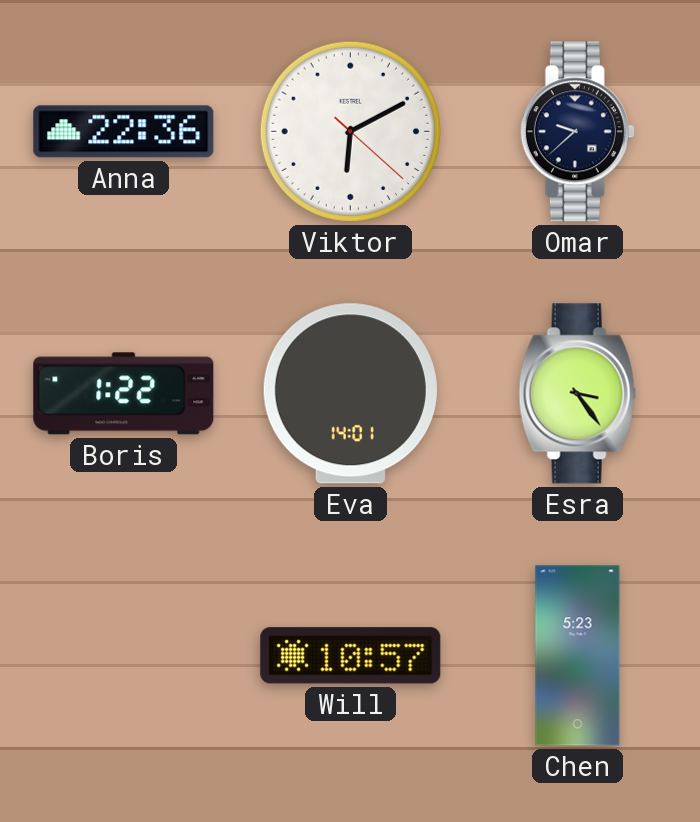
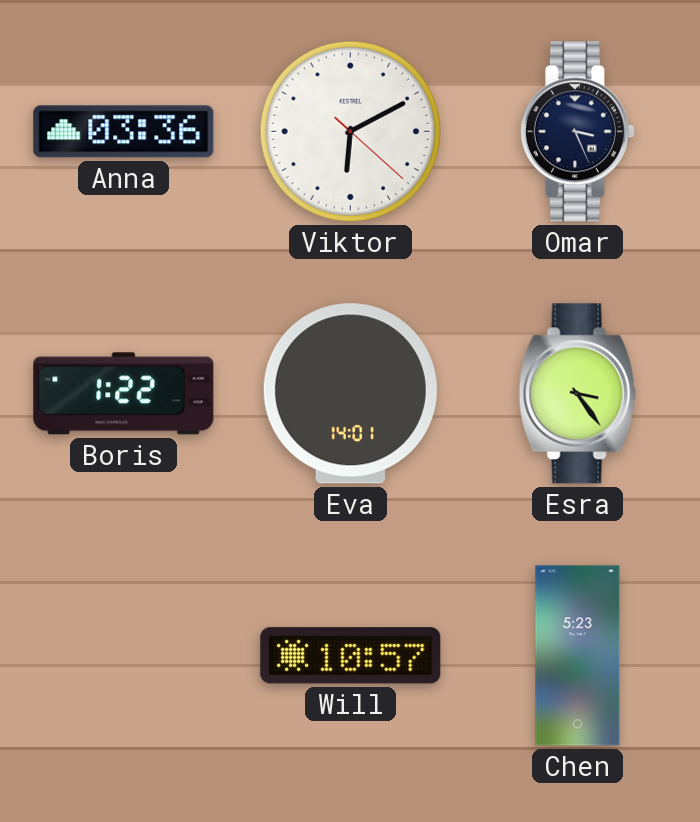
Anna: 22:36 -> 03:36 (124, 132)
Omar: 9:38 -> 3:26 (577, 132)
